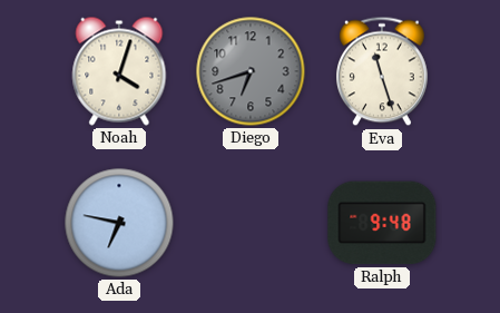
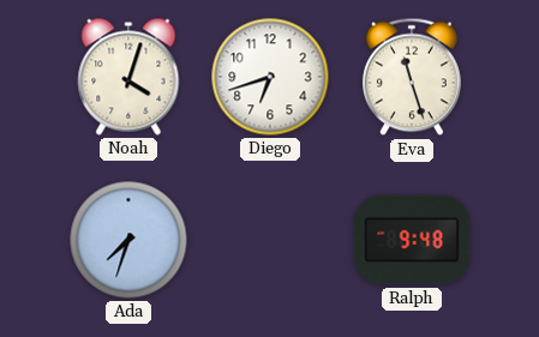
Diego dial: grey -> white (270, 77)
Ada: 6:47 -> 7:33 (128, 240)
